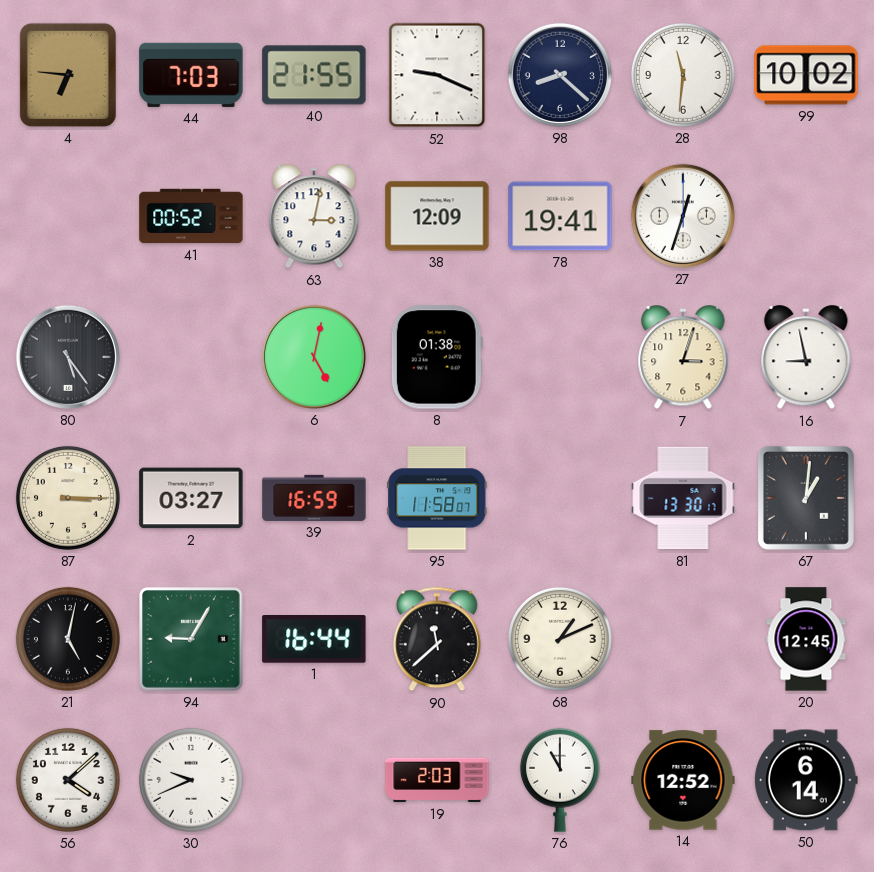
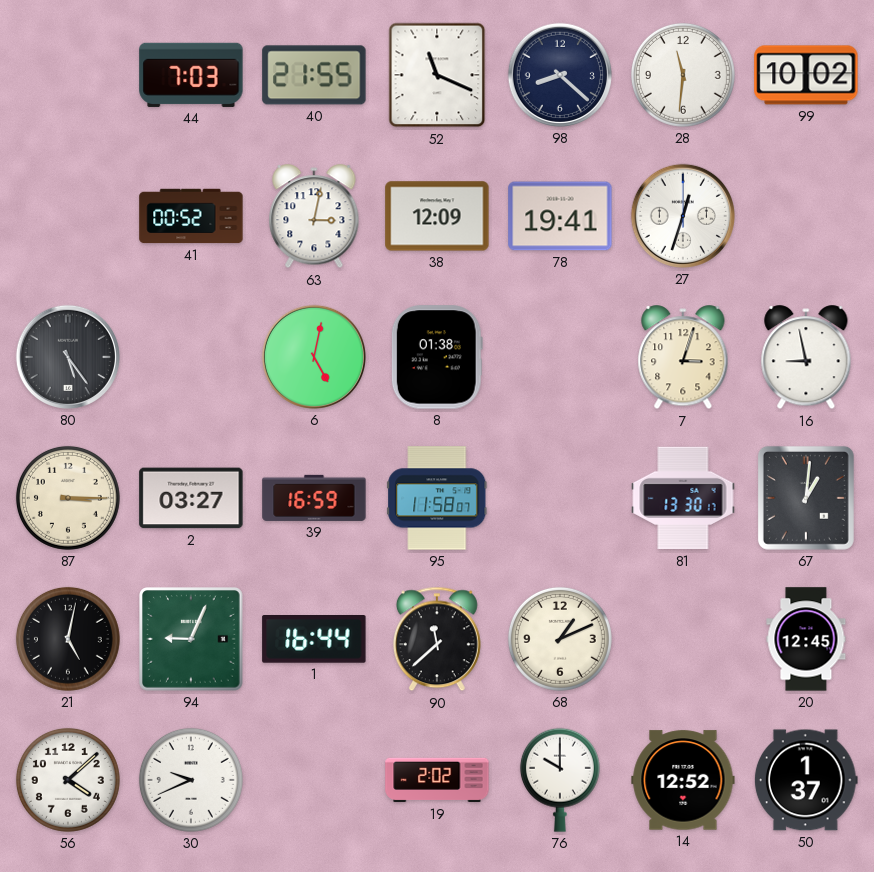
4: 6:46 -> none (68, 75)
52: 9:19 -> 11:19 (437, 75)
94: 9:05 -> 9:04 (192, 640)
19: 2:03 -> 2:02 (437, 780)
76: 11:00 -> 10:00 (560, 780)
50: 6:14 -> 1:37 (806, 780)
